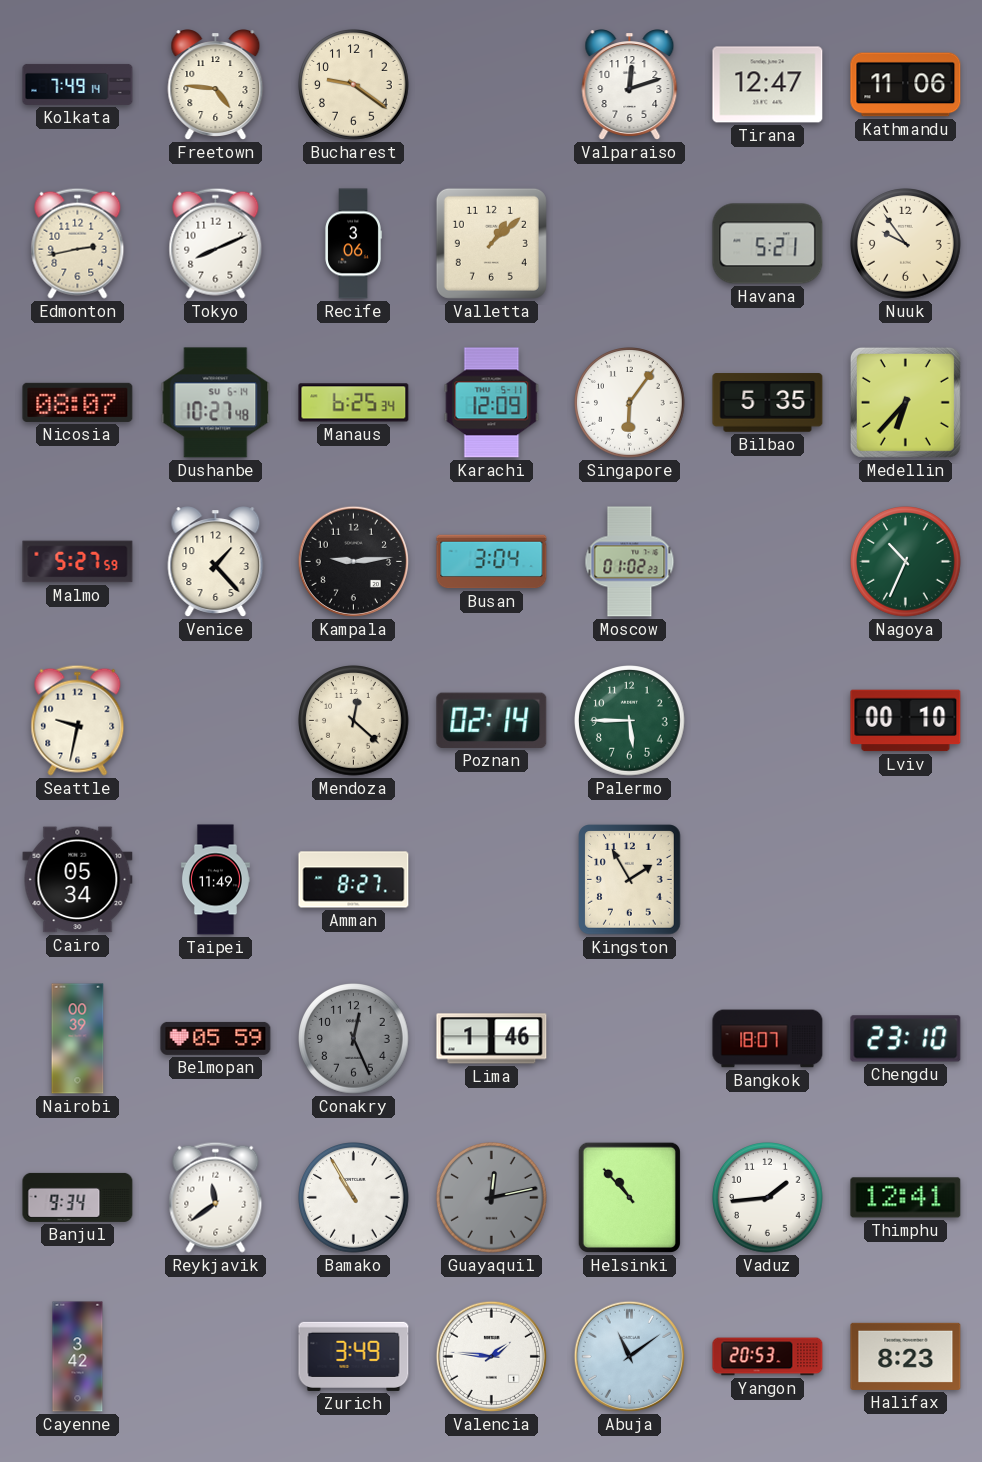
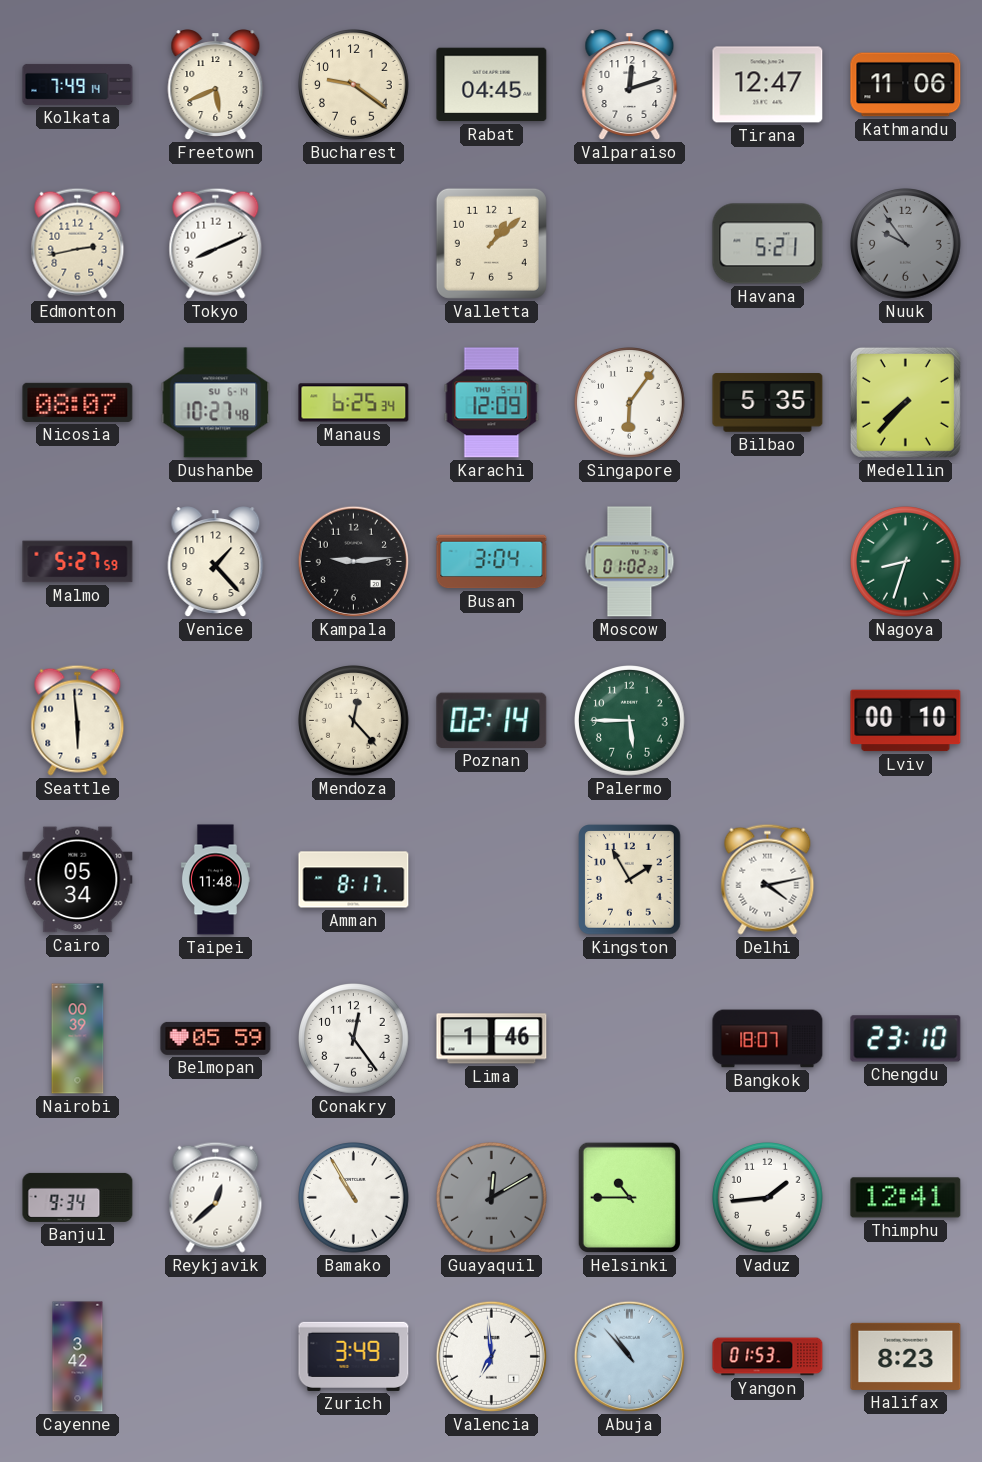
Freetown: 4:46 -> 5:41 (216, 85)
Rabat: none -> 04:45 (492, 85)
Recife: 3:06 -> none (353, 244)
Nuuk dial: cream -> grey (906, 244)
Medellin: 6:37 -> 7:37 (905, 402)
Nagoya: 10:34 -> 8:33 (906, 562)
Seattle: 9:32 -> 5:59 (78, 720)
Mendoza: 12:22 -> 12:23 (354, 721)
Taipei: 11:49 -> 11:48 (215, 880)
Amman: 8:27 -> 8:17 (354, 880)
Delhi: none -> 4:13 (768, 879)
Conakry: 12:26 -> 12:24 (354, 1039)
Conakry dial: grey -> white (354, 1039)
Reykjavik: 11:39 -> 12:38 (216, 1197)
Guayaquil: 12:13 -> 12:10 (492, 1198)
Helsinki: 10:53 -> 10:45 (629, 1197)
Valencia: 1:46 -> 6:59 (491, 1356)
Abuja: 11:09 -> 10:53 (629, 1356)
Yangon: 20:53 -> 01:53 (768, 1357)
